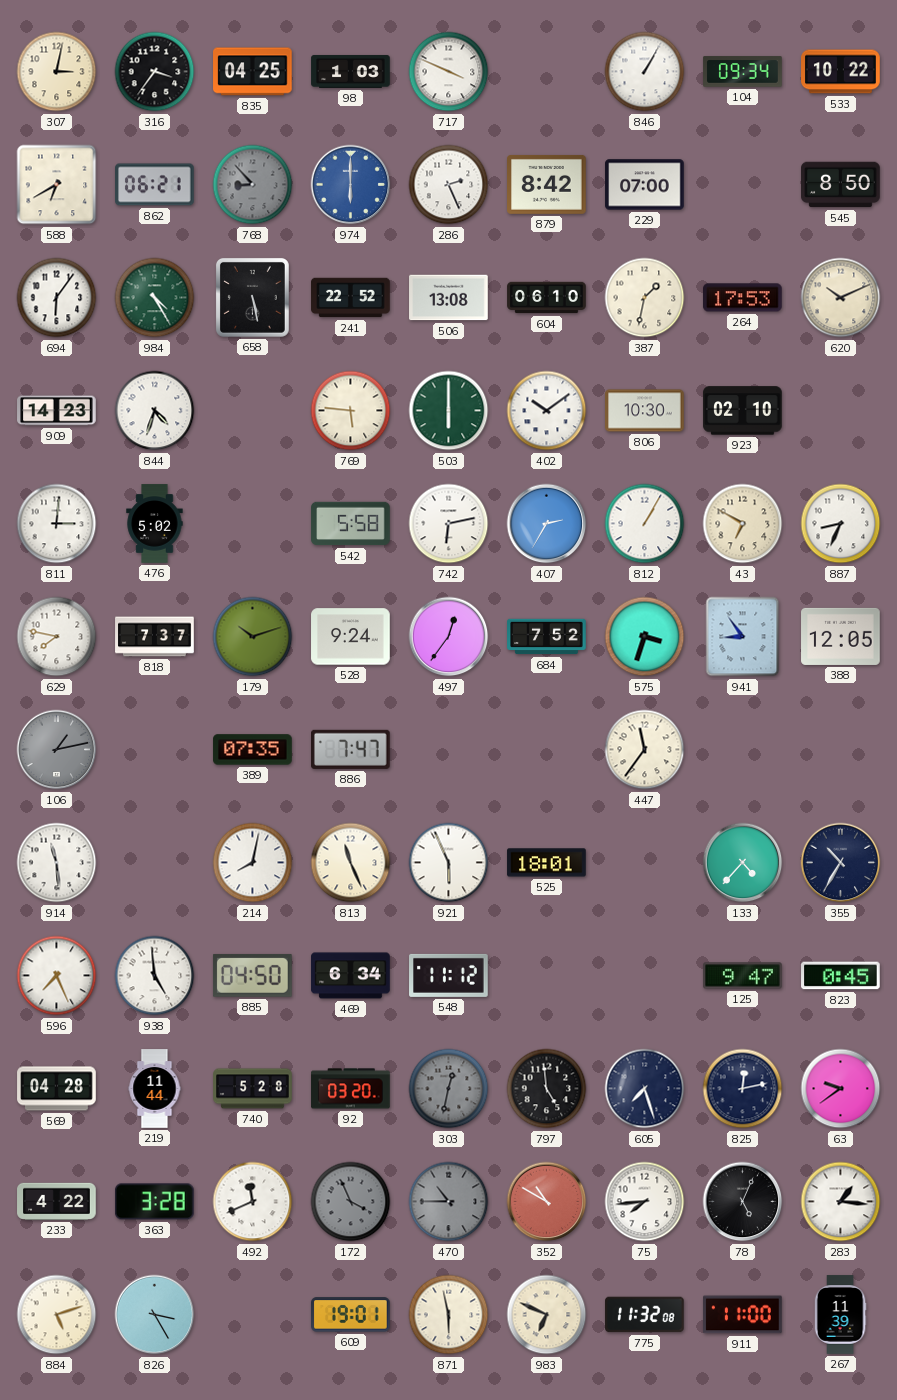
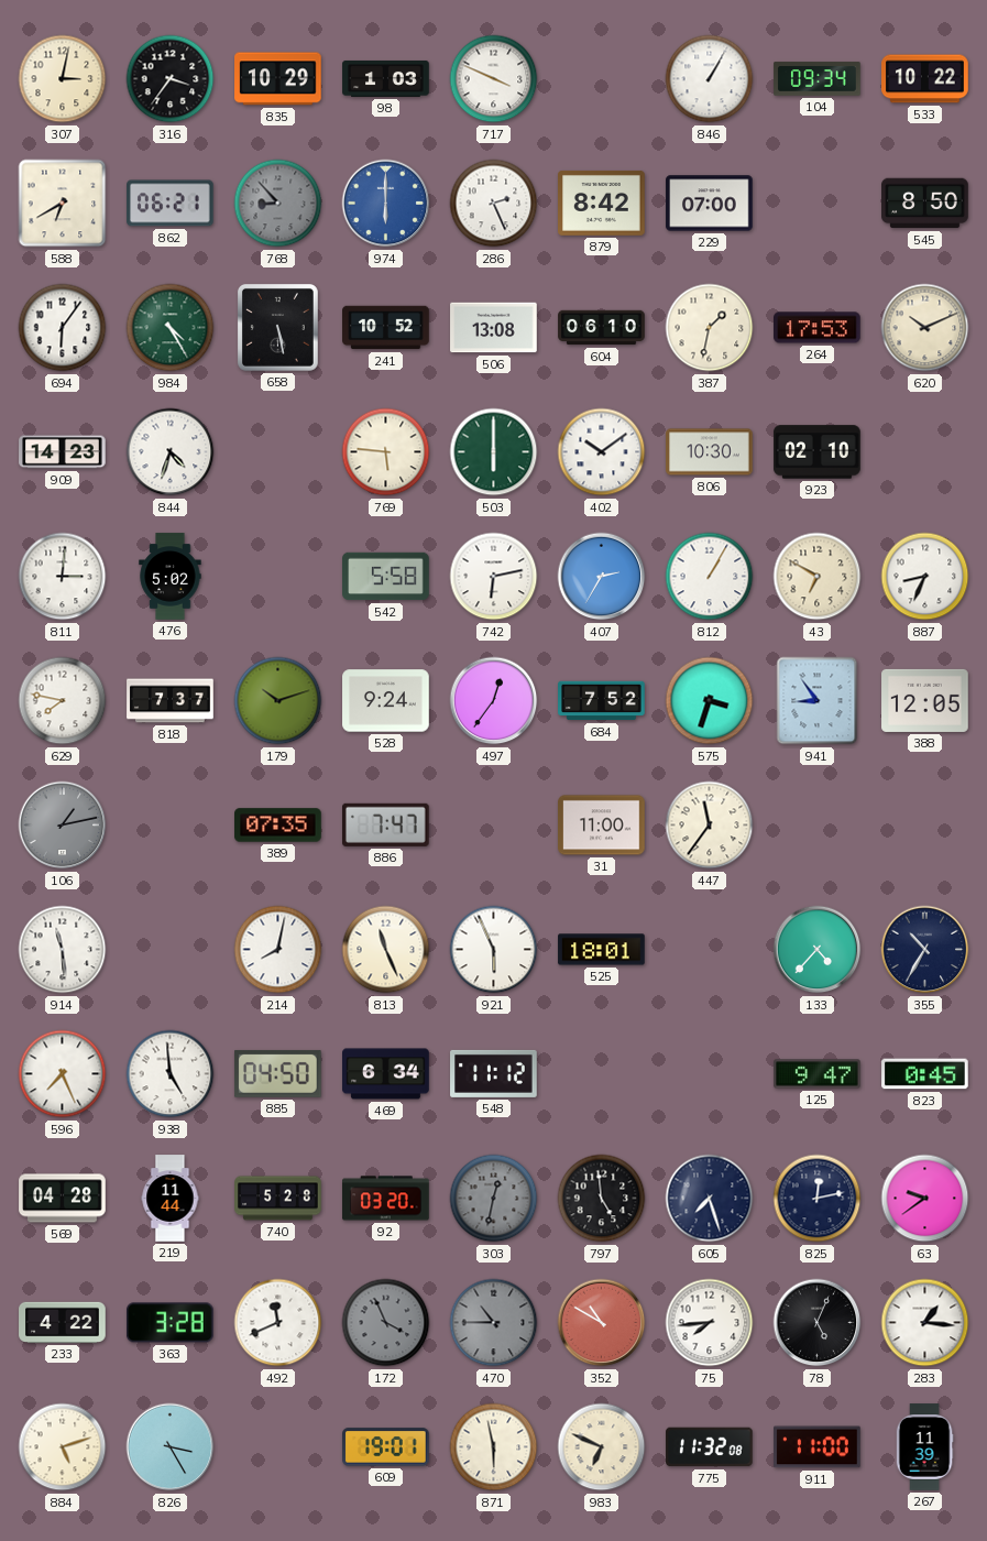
835: 04:25 -> 10:29 (278, 79)
241: 22:52 -> 10:52 (386, 328)
31: none -> 11:00 (602, 826)
